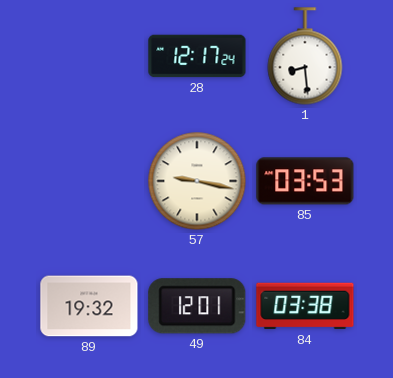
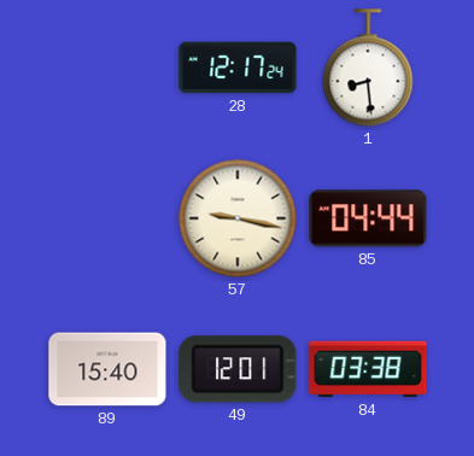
85: 03:53 -> 04:44 (368, 218)
89: 19:32 -> 15:40 (107, 369)
